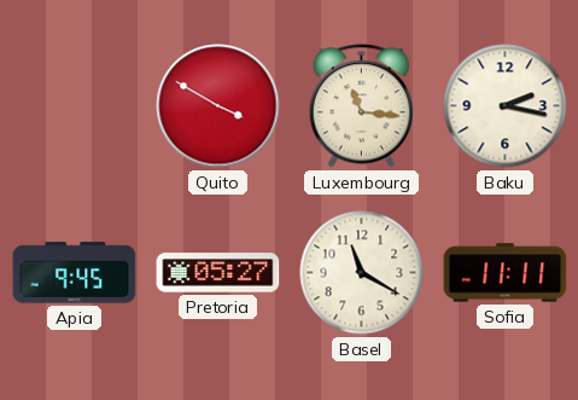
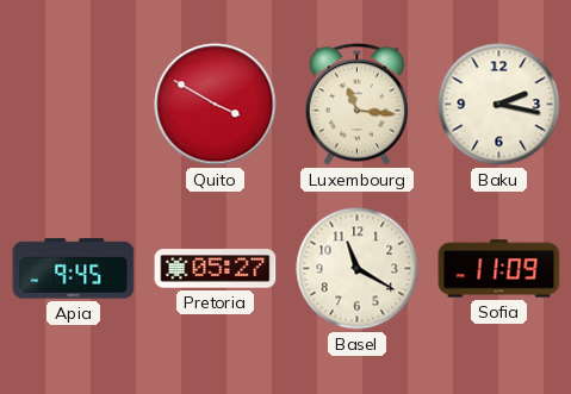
Sofia: 11:11 -> 11:09 (499, 269)
